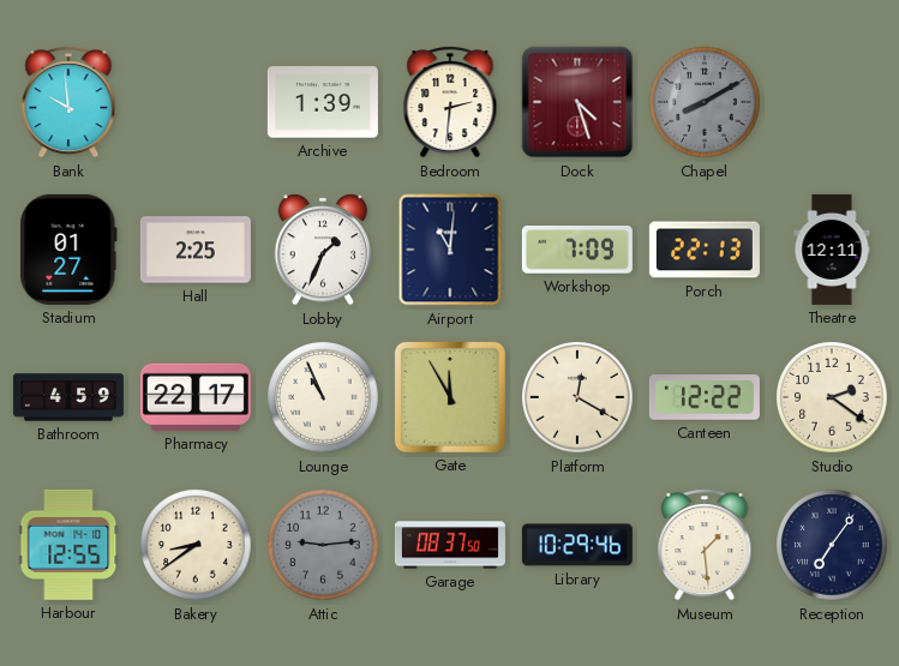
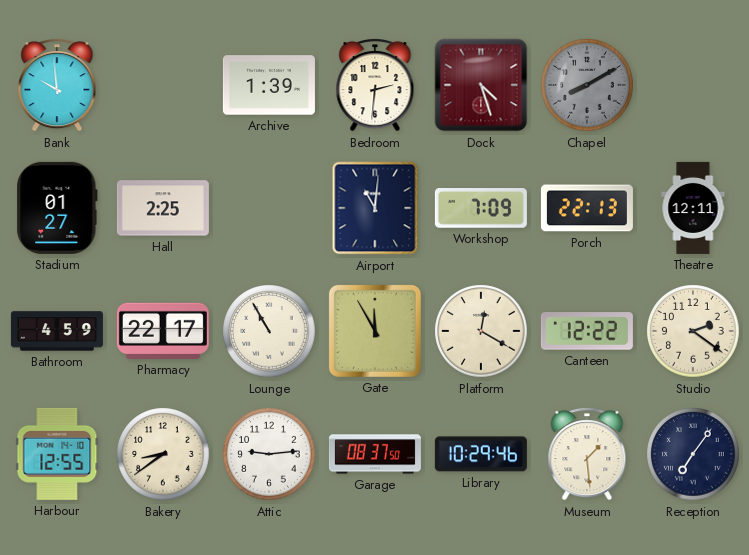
Lobby: 1:34 -> none (323, 250)
Lounge: 10:56 -> 10:55 (269, 331)
Attic dial: grey -> white (269, 454)
